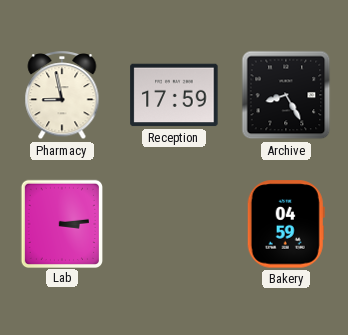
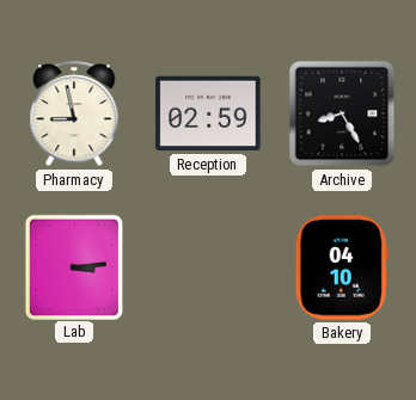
Reception: 17:59 -> 02:59 (208, 113)
Bakery: 04:59 -> 04:10 (342, 267)
